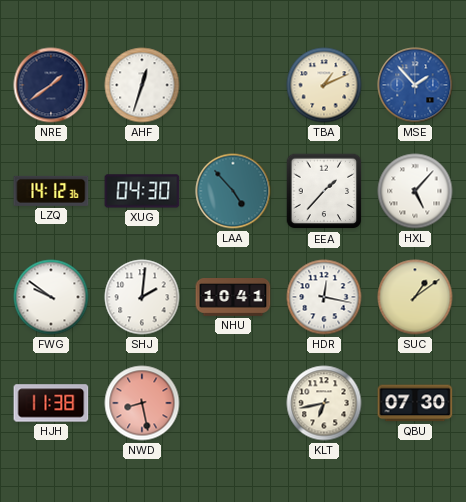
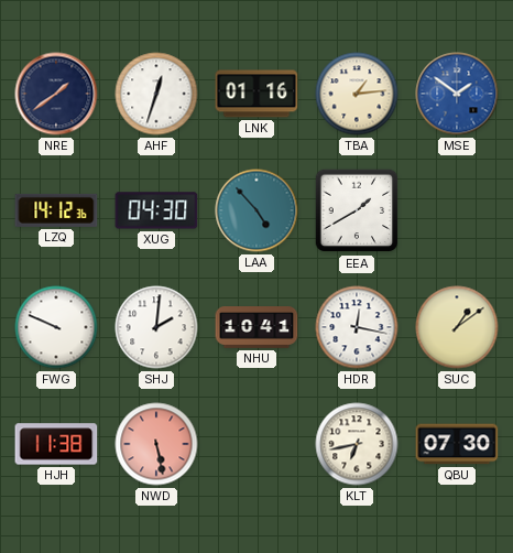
LNK: none -> 01:16 (256, 94)
TBA: 1:11 -> 1:14 (357, 94)
MSE: 1:53 -> 1:51 (457, 94)
EEA: 1:37 -> 1:40 (357, 210)
HXL: 5:07 -> none (415, 191)
FWG: 9:51 -> 9:49 (56, 327)
NWD: 8:28 -> 5:28 (156, 444)
